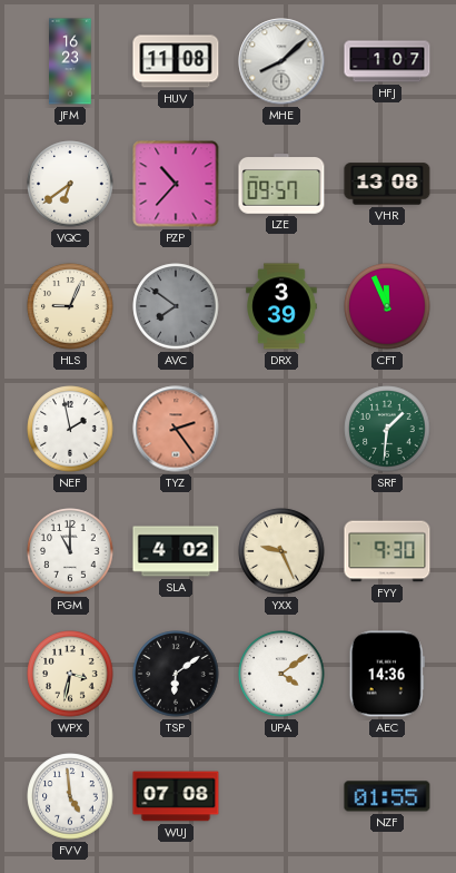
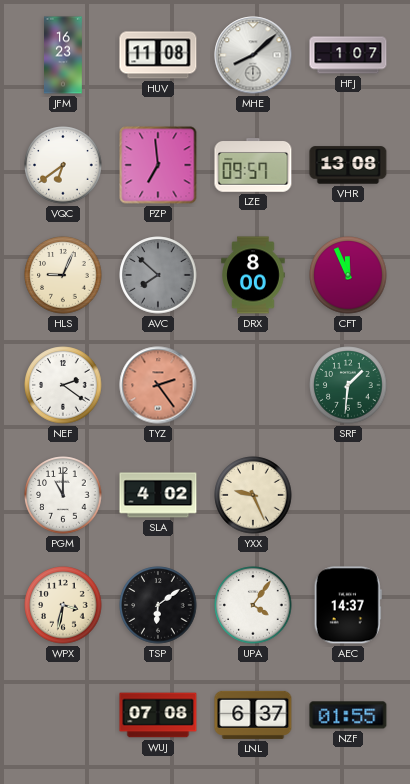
PZP: 10:37 -> 6:59 (158, 165)
AVC: 7:51 -> 7:52 (158, 275)
DRX: 3:39 -> 8:00 (253, 275)
NEF: 1:58 -> 2:21 (63, 385)
FYY: 9:30 -> none (387, 551)
UPA: 4:09 -> 4:06 (253, 605)
AEC: 14:36 -> 14:37 (348, 605)
FVV: 4:59 -> none (70, 796)
LNL: none -> 6:37 (253, 715)
